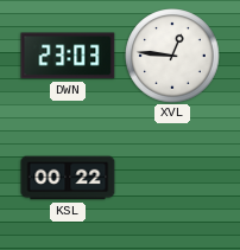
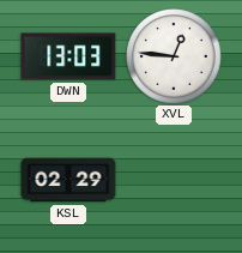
DWN: 23:03 -> 13:03 (68, 56)
KSL: 00:22 -> 02:29 (68, 180)
